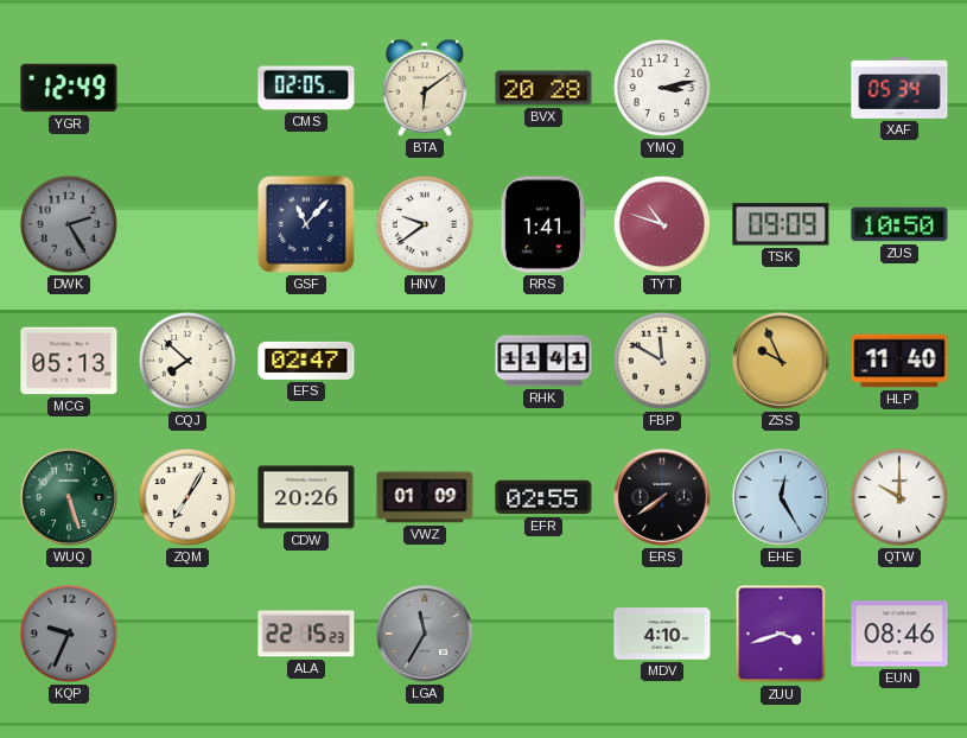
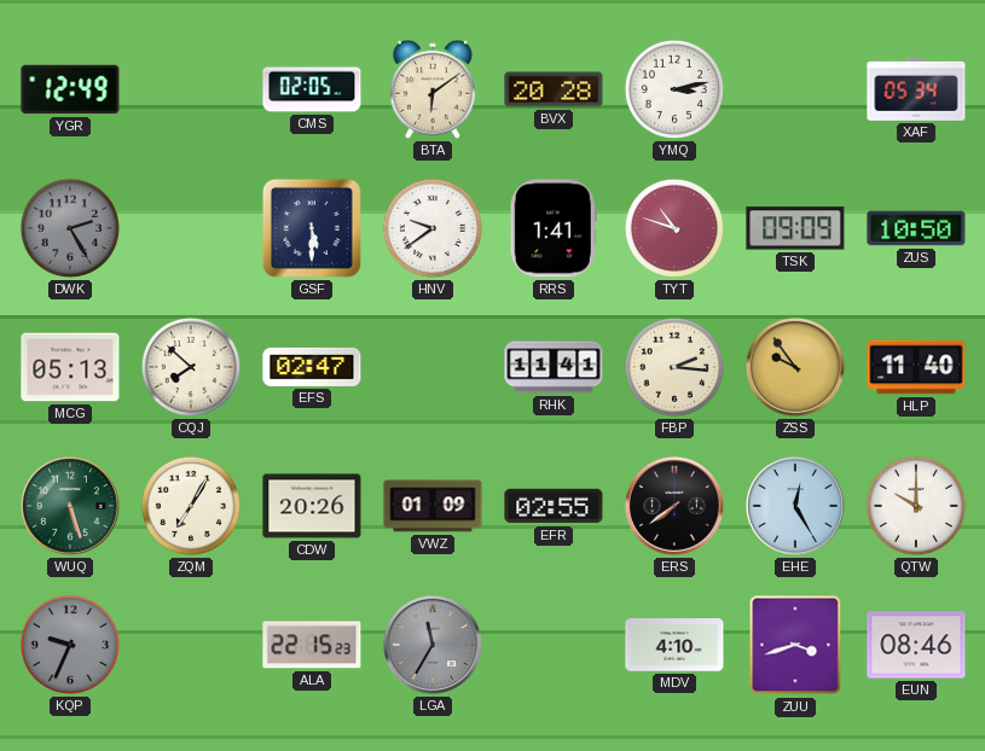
GSF: 11:07 -> 5:30 (312, 228)
FBP: 11:50 -> 2:16 (674, 367)
ZSS: 9:56 -> 9:54 (795, 367)
